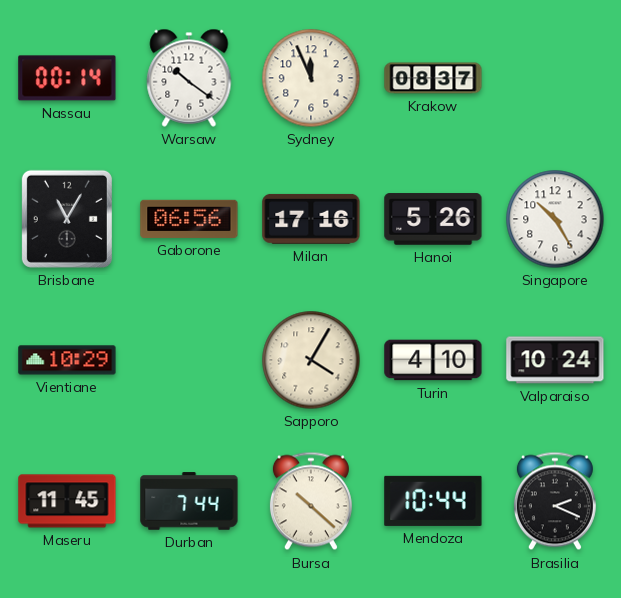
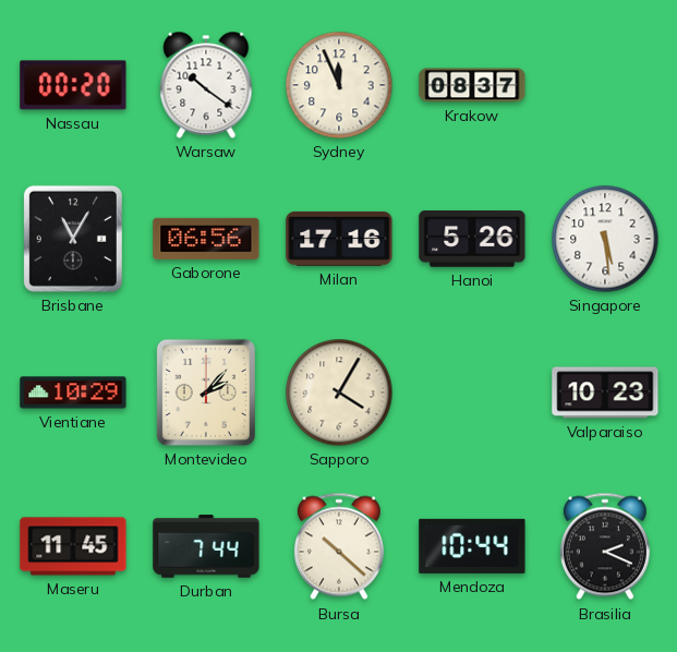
Nassau: 00:14 -> 00:20 (73, 85)
Singapore: 10:25 -> 5:29 (605, 239)
Montevideo: none -> 2:07 (206, 393)
Turin: 4:10 -> none (433, 360)
Valparaiso: 10:24 -> 10:23 (605, 393)
